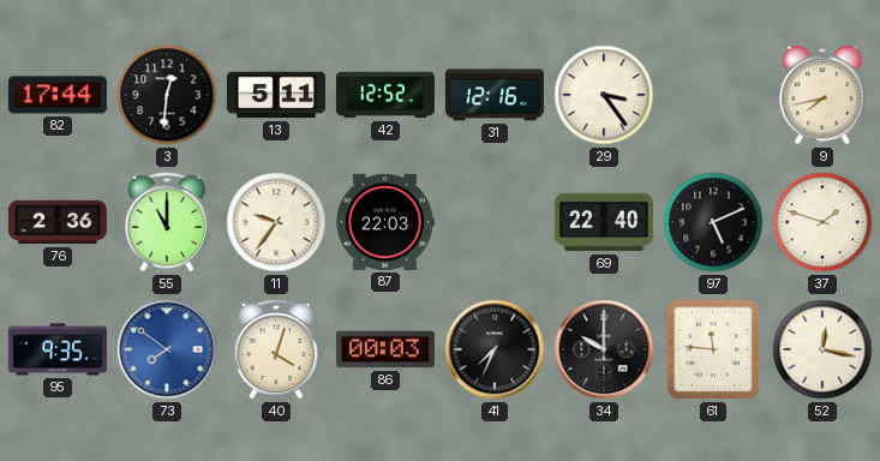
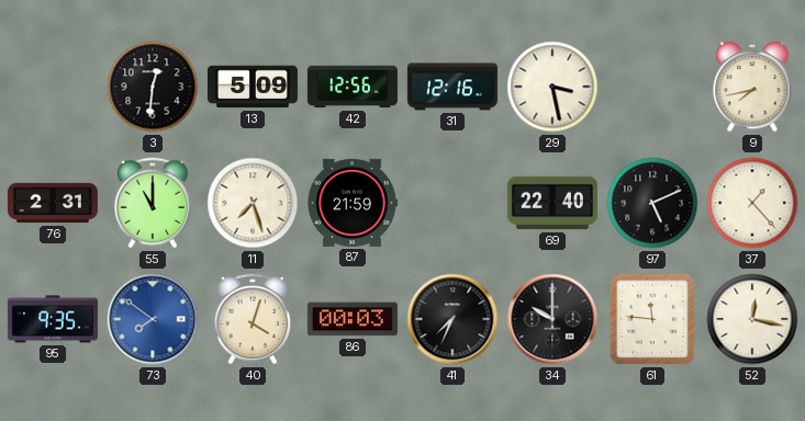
82: 17:44 -> none (58, 95)
13: 5:11 -> 5:09 (253, 87)
42: 12:52 -> 12:56 (353, 87)
29: 3:24 -> 3:28 (552, 87)
76: 2:36 -> 2:31 (53, 203)
11: 9:36 -> 7:27 (253, 203)
87: 22:03 -> 21:59 (353, 203)
37: 1:48 -> 1:23 (752, 203)
